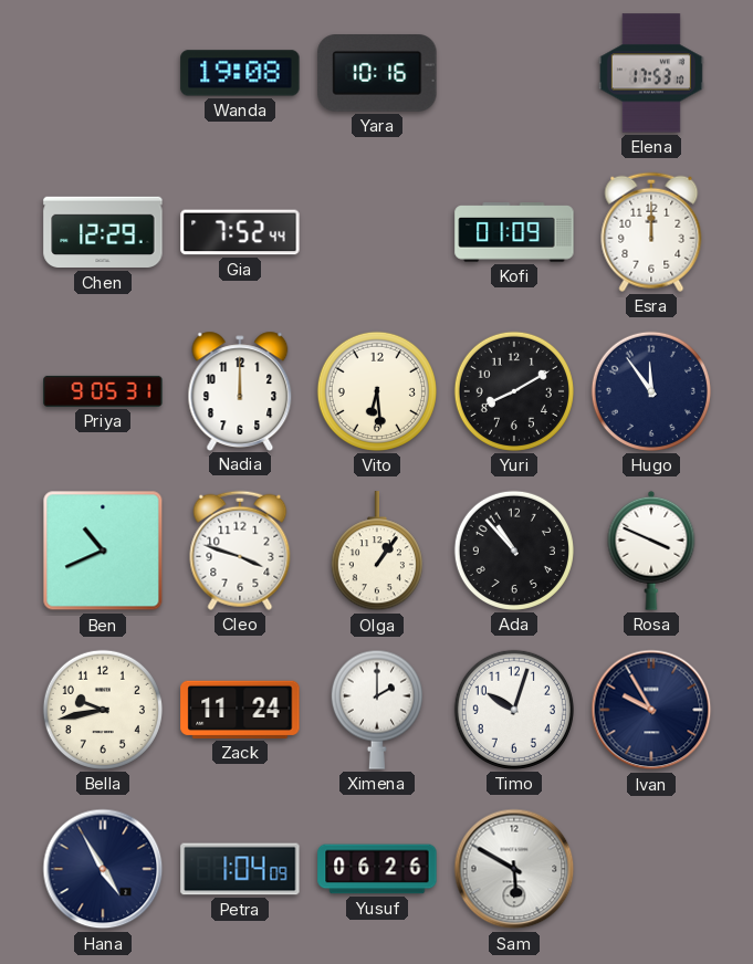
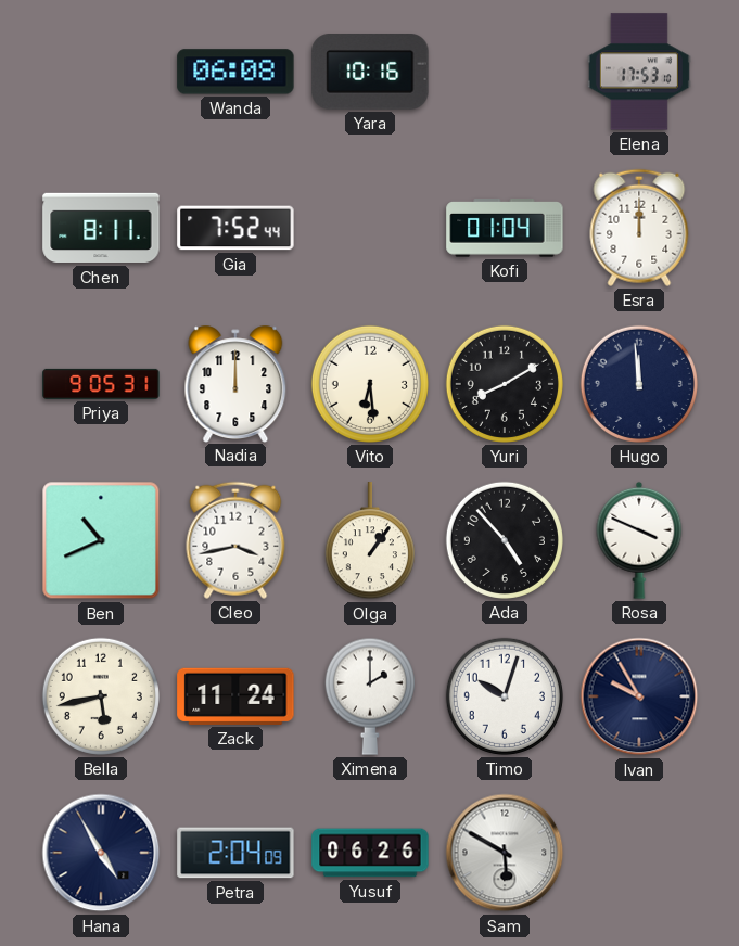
Wanda: 19:08 -> 06:08 (235, 72)
Chen: 12:29 -> 8:11 (101, 228)
Kofi: 01:09 -> 01:04 (505, 228)
Hugo: 11:54 -> 11:59 (639, 384)
Cleo: 3:48 -> 3:43 (235, 540)
Ada: 10:53 -> 4:53 (505, 540)
Bella: 9:43 -> 5:43 (101, 696)
Petra: 1:04 -> 2:04 (235, 853)
